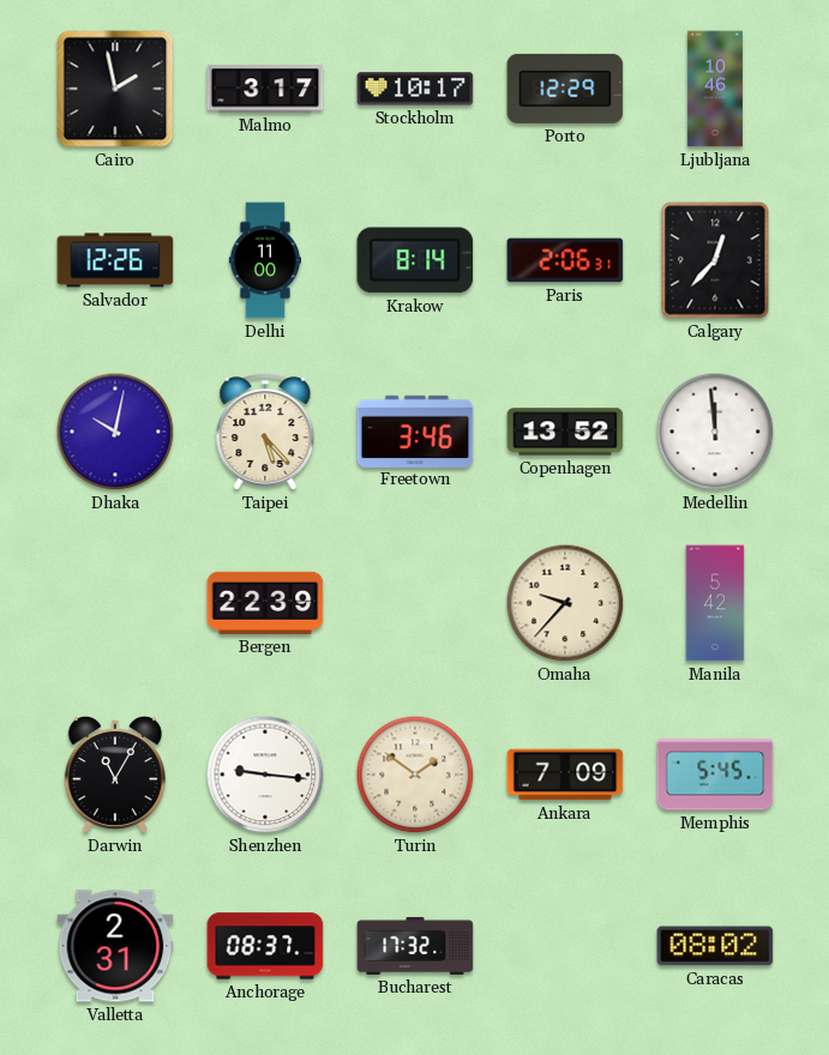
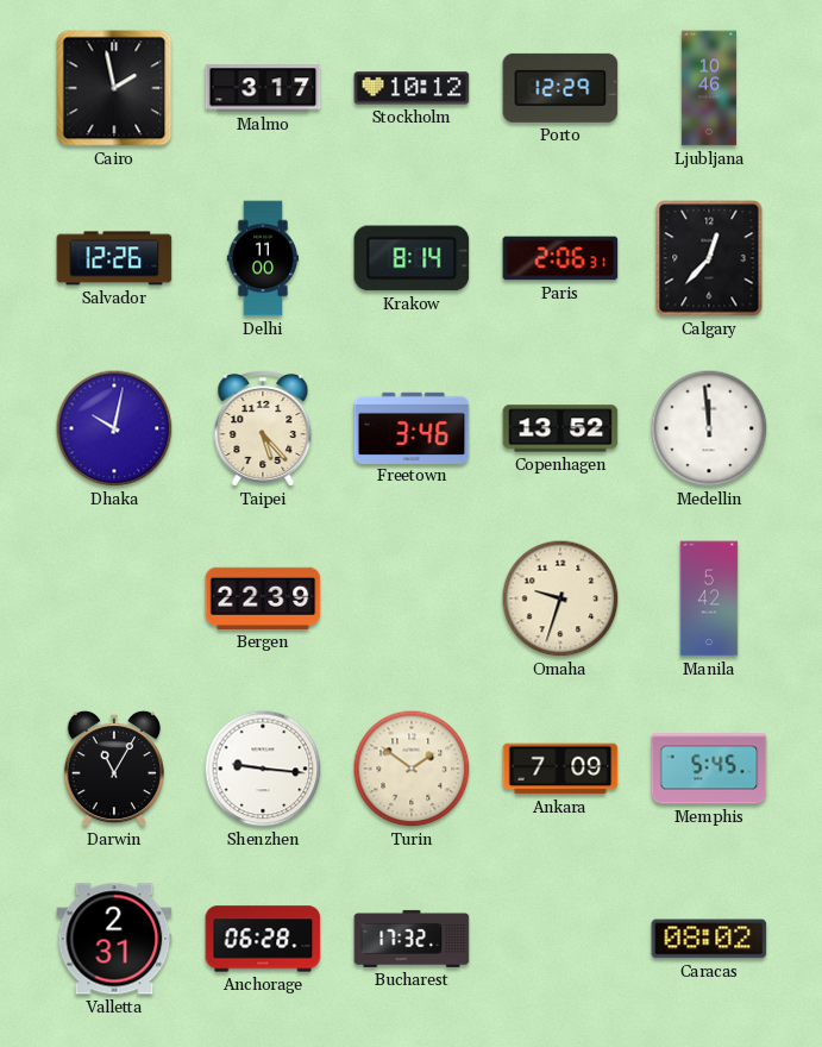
Stockholm: 10:17 -> 10:12 (412, 88)
Omaha: 9:37 -> 9:33 (560, 598)
Anchorage: 08:37 -> 06:28 (263, 939)
